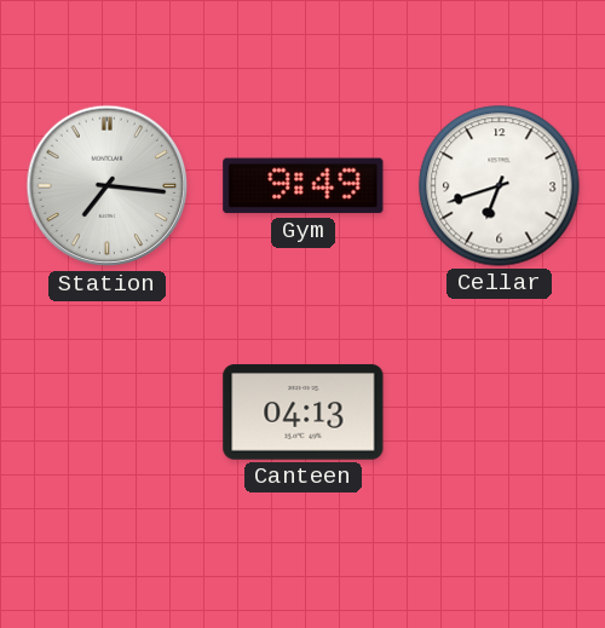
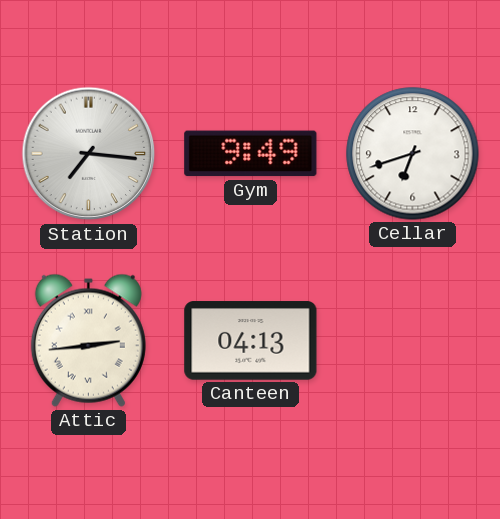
Attic: none -> 2:44 (88, 340)
